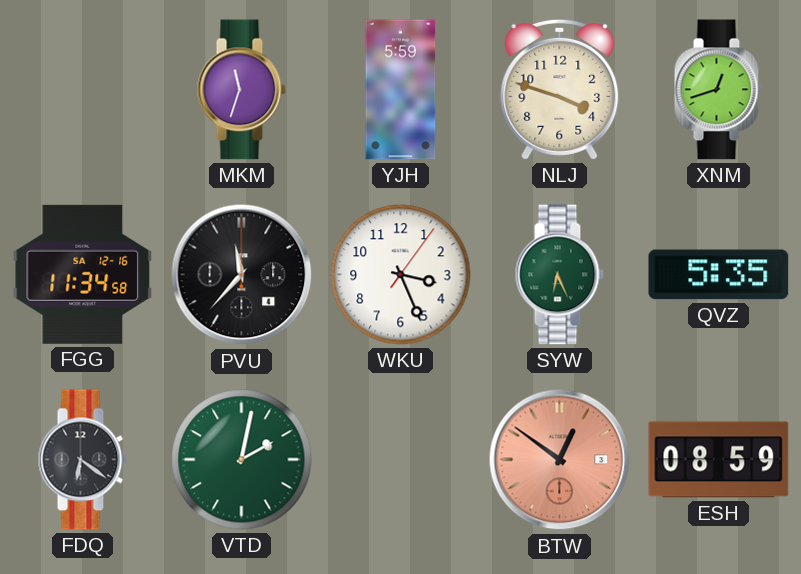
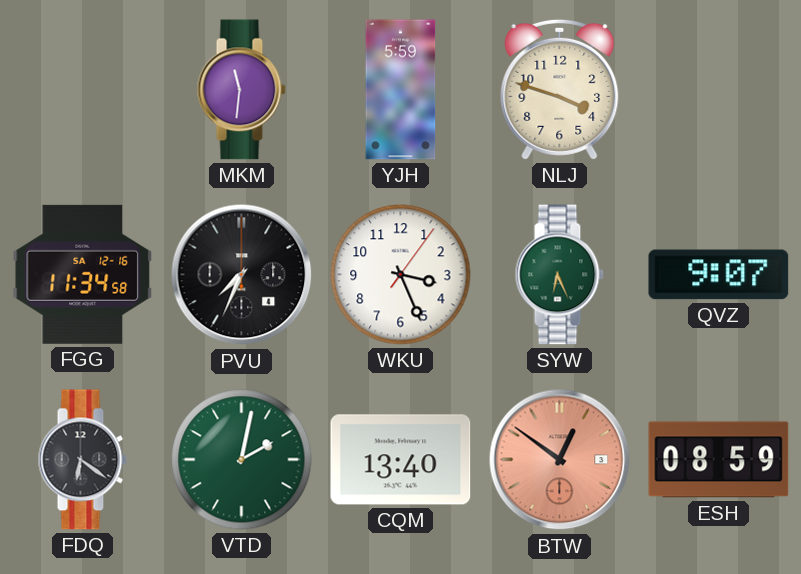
MKM: 11:33 -> 11:31 (241, 90)
XNM: 12:42 -> none (718, 90)
PVU: 11:37 -> 7:34 (242, 275)
QVZ: 5:35 -> 9:07 (719, 275)
CQM: none -> 13:40 (401, 460)
